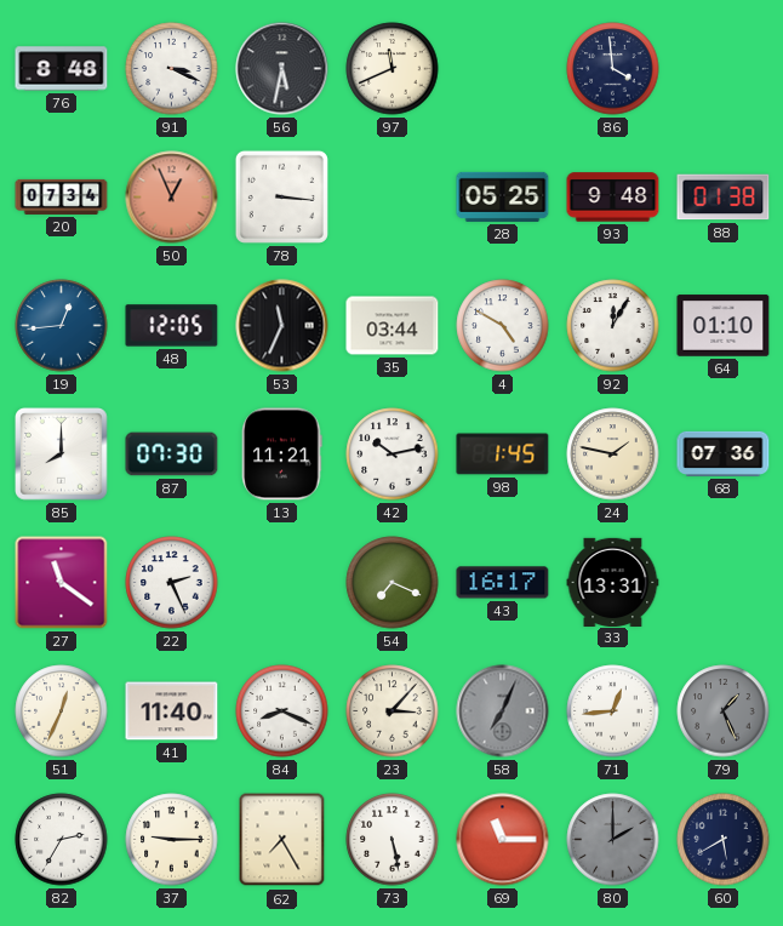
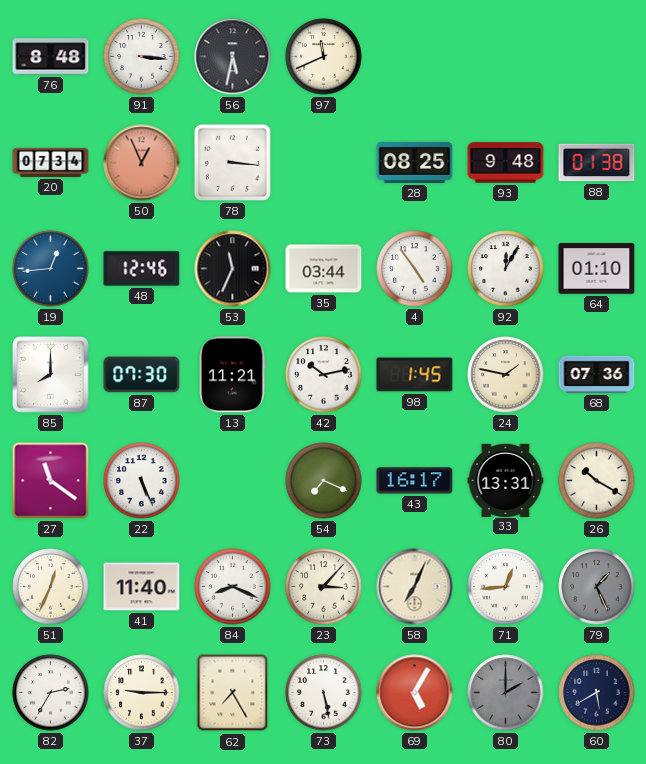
91: 3:19 -> 3:16 (142, 57)
86: 3:59 -> none (613, 69)
28: 05:25 -> 08:25 (415, 162)
48: 12:05 -> 12:46 (142, 269)
4: 4:50 -> 4:54 (415, 269)
22: 2:26 -> 5:26 (142, 481)
26: none -> 10:20 (597, 481)
58 dial: grey -> cream (415, 587)
69: 11:15 -> 5:05 (415, 693)
